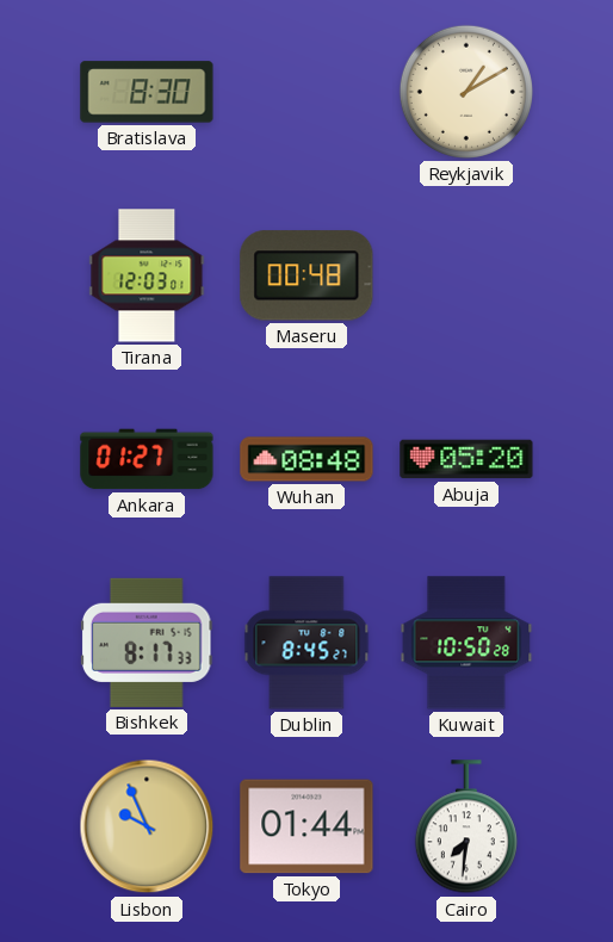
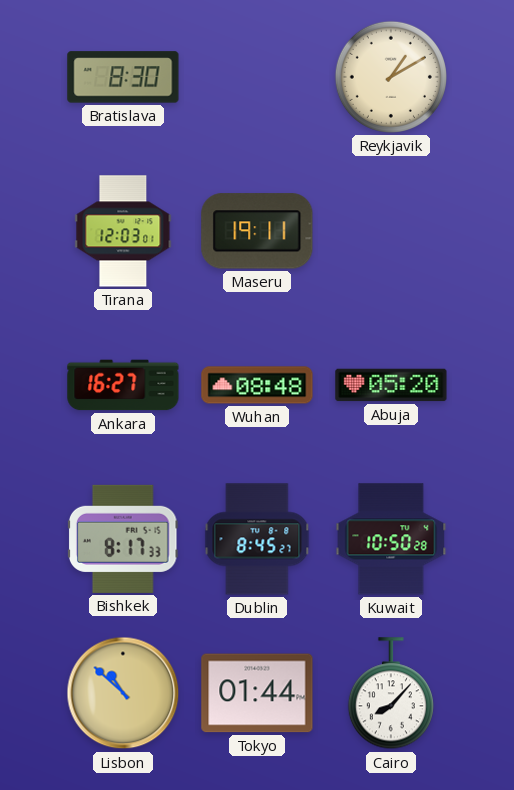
Maseru: 00:48 -> 19:11 (257, 231)
Ankara: 01:27 -> 16:27 (123, 385)
Lisbon: 9:56 -> 10:52 (123, 693)
Cairo: 7:31 -> 8:07 (391, 694)
